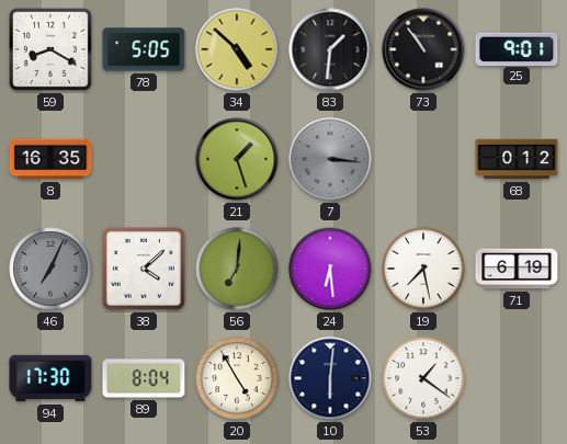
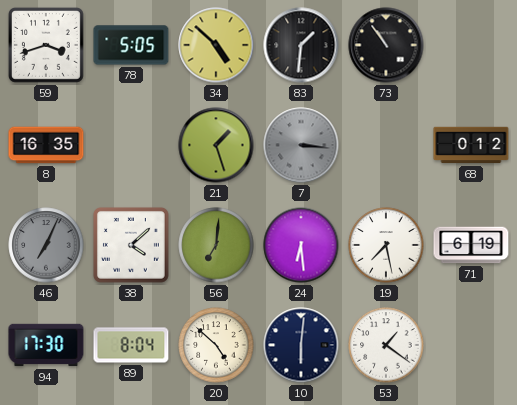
59: 8:20 -> 3:42 (46, 45)
25: 9:01 -> none (517, 48)
20: 4:55 -> 4:52 (216, 345)
